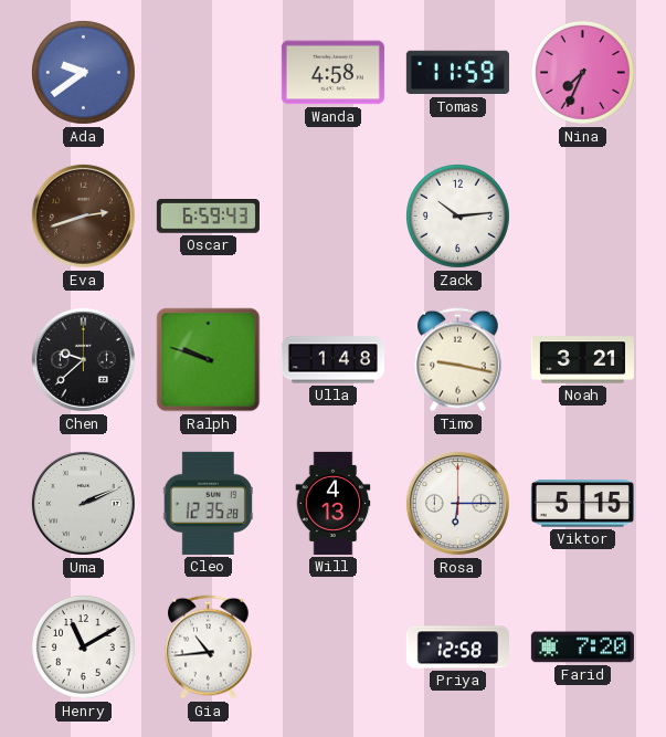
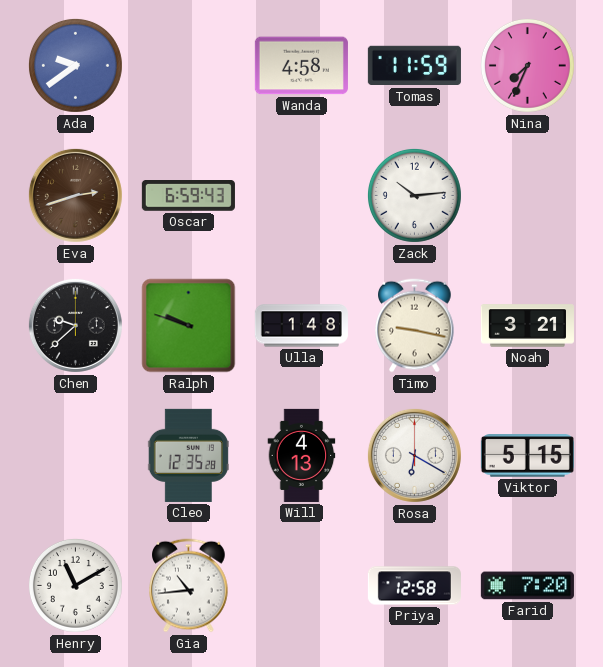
Uma: 2:11 -> none (83, 503)
Rosa: 6:15 -> 6:20 (414, 455)
